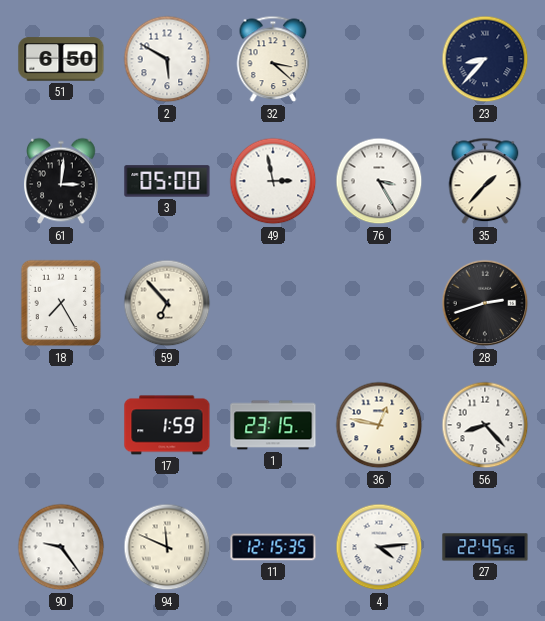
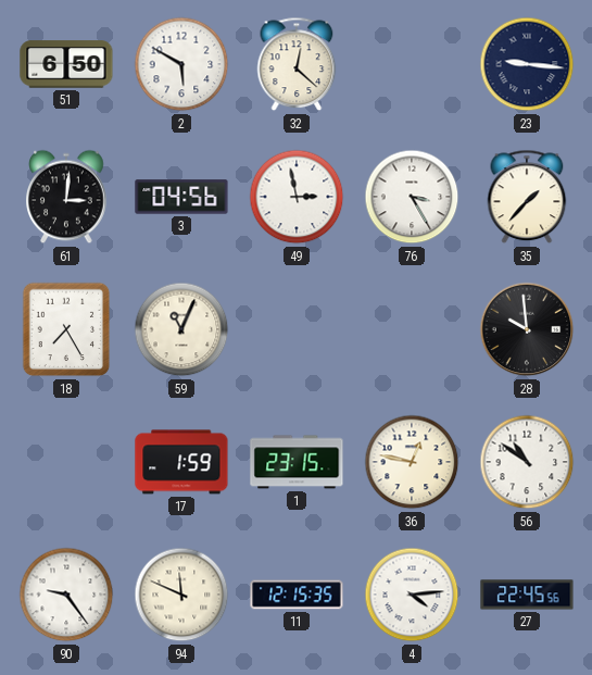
32: 3:22 -> 12:22 (297, 64)
23: 8:37 -> 9:16 (527, 64)
3: 05:00 -> 04:56 (181, 197)
59: 6:53 -> 11:04 (181, 329)
28: 2:42 -> 9:59 (527, 329)
56: 8:23 -> 10:51 (527, 462)
